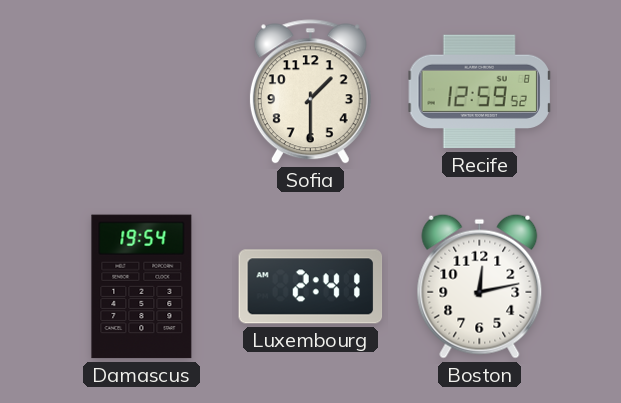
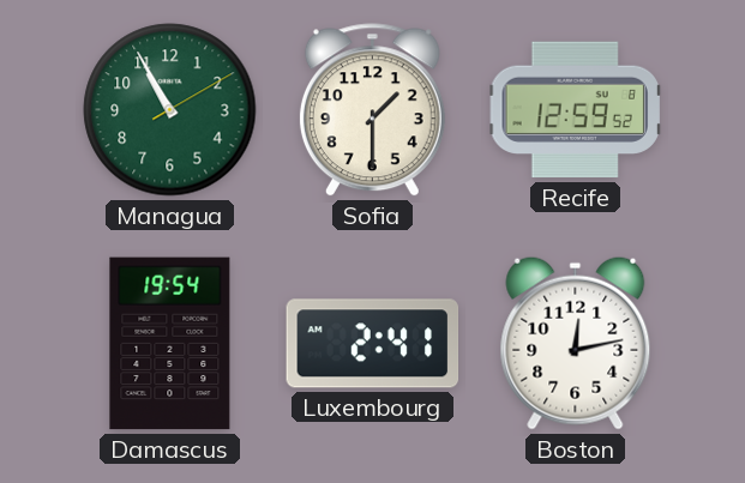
Managua: none -> 10:55 (170, 110)
